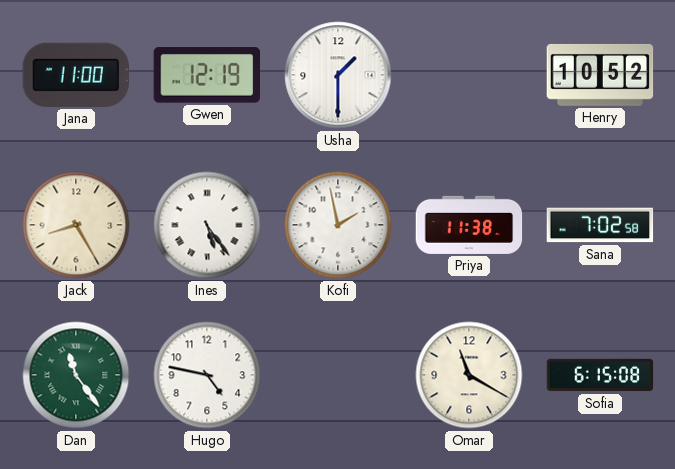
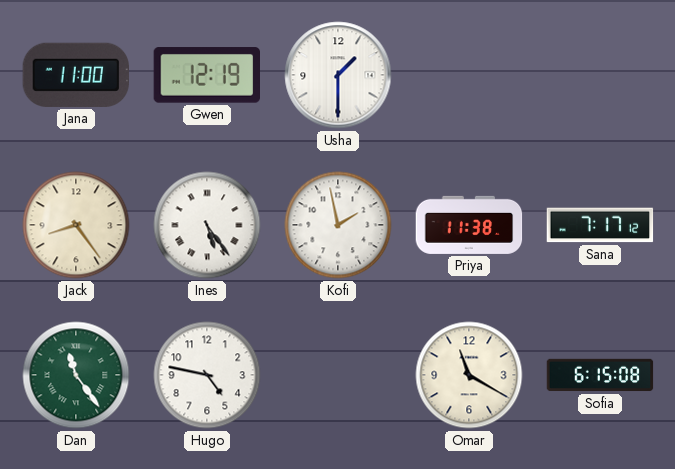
Henry: 10:52 -> none (600, 75)
Jack: 8:25 -> 8:24 (76, 225)
Sana: 7:02 -> 7:17 (600, 225)
